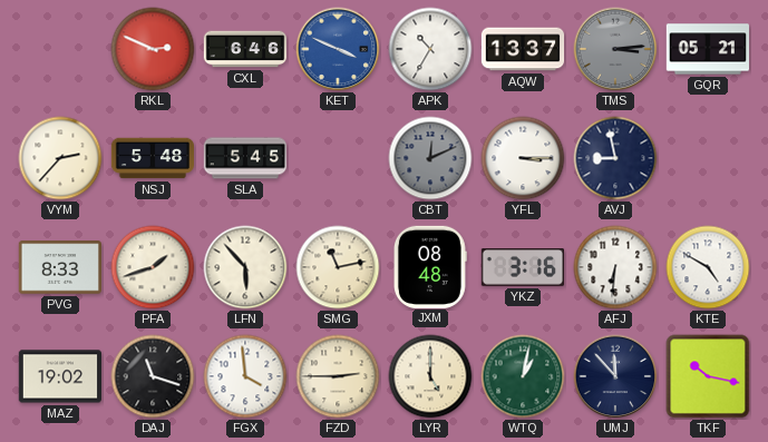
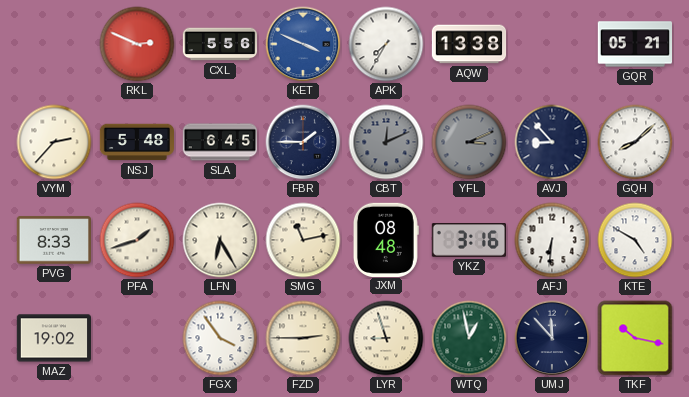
CXL: 6:46 -> 5:56 (220, 44)
APK: 10:35 -> 7:35 (386, 44)
AQW: 13:37 -> 13:38 (469, 44)
TMS: 3:14 -> none (615, 49)
SLA: 5:45 -> 6:45 (220, 142)
FBR: none -> 1:45 (303, 142)
YFL: 3:15 -> 3:11 (469, 142)
YFL dial: white -> grey (469, 142)
AVJ: 8:58 -> 8:53 (552, 142)
GQH: none -> 8:08 (635, 142)
LFN: 5:53 -> 6:25 (220, 240)
DAJ: 11:18 -> none (153, 376)
FGX: 3:59 -> 3:54 (220, 338)
LYR: 5:00 -> 8:57 (386, 338)
WTQ: 1:02 -> 12:58 (469, 338)
